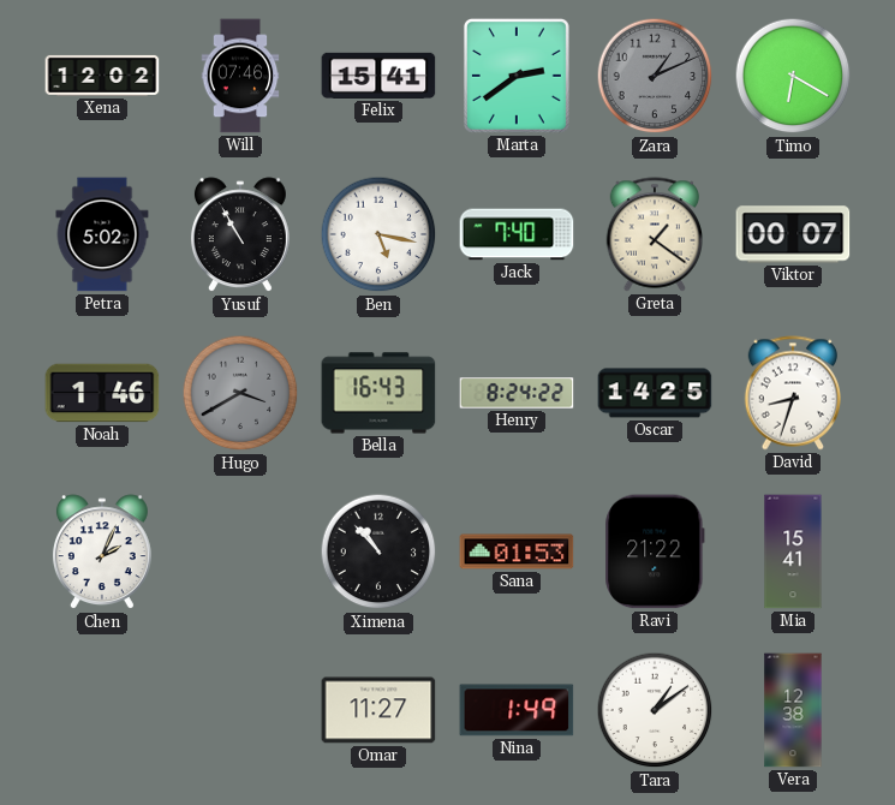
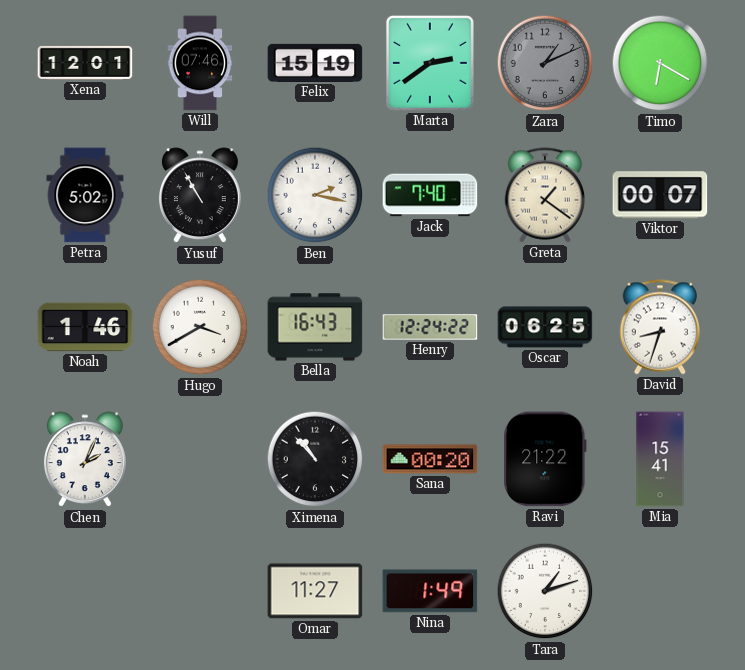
Xena: 12:02 -> 12:01 (85, 63)
Felix: 15:41 -> 15:19 (315, 63)
Ben: 5:17 -> 2:17 (315, 195)
Hugo dial: grey -> white (200, 327)
Henry: 8:24 -> 12:24 (430, 327)
Oscar: 14:25 -> 06:25 (545, 327)
Sana: 01:53 -> 00:20 (430, 459)
Tara: 1:09 -> 1:12 (545, 591)
Vera: 12:38 -> none (793, 710)
